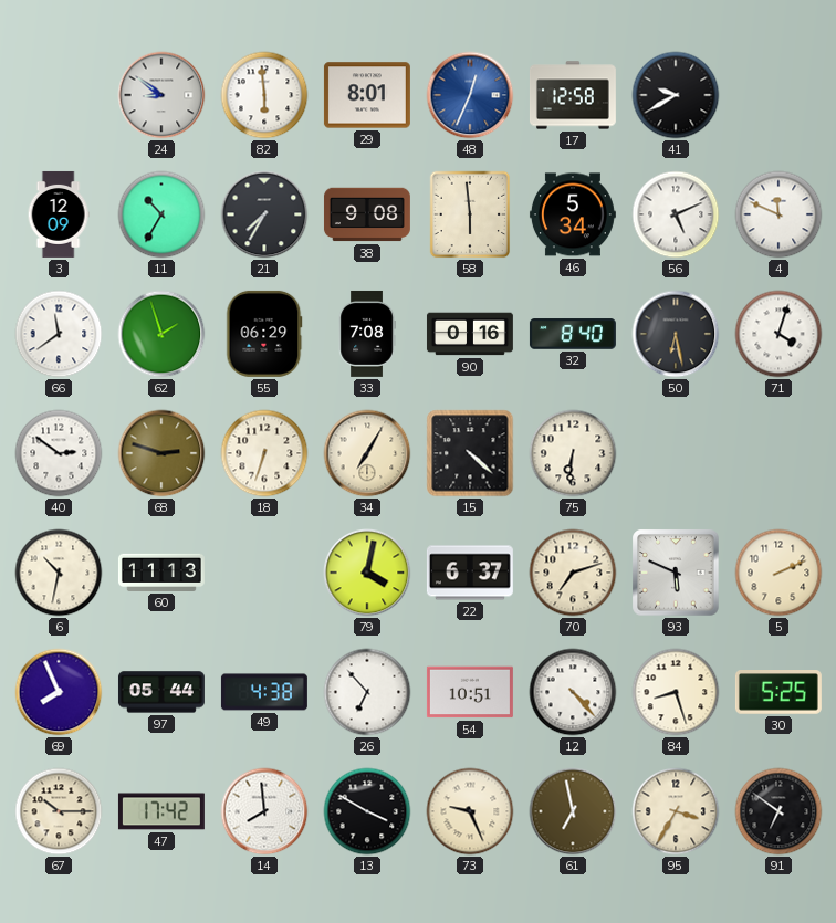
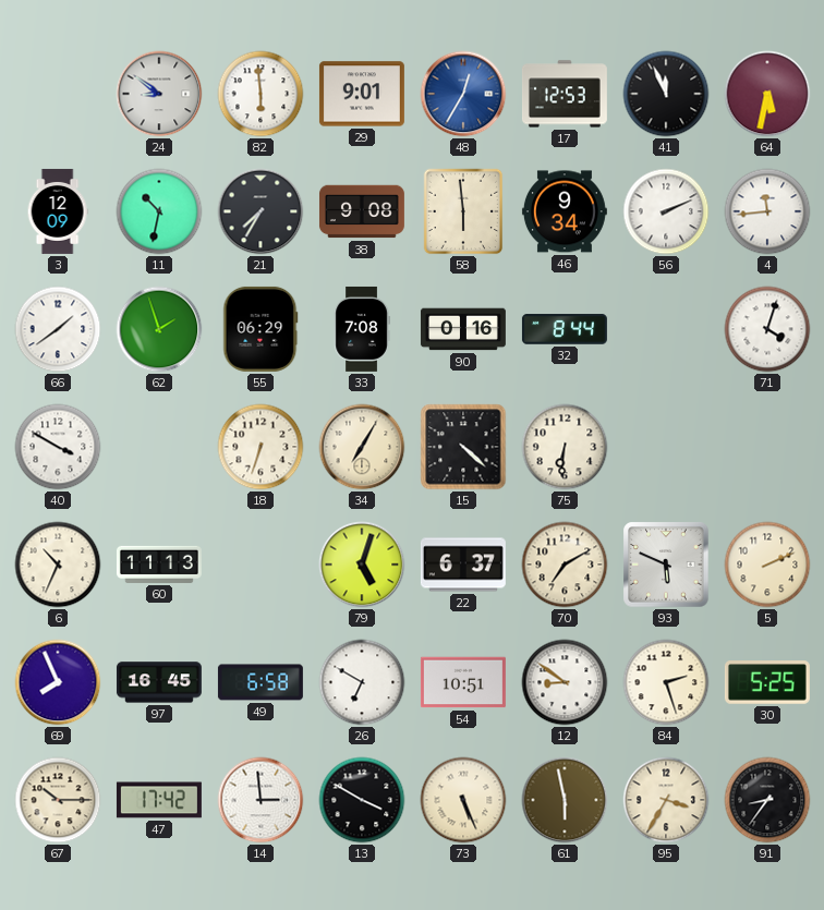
29: 8:01 -> 9:01 (362, 94)
48: 12:34 -> 12:35 (463, 94)
17: 12:58 -> 12:53 (565, 94)
41: 9:40 -> 11:56 (666, 94)
64: none -> 5:32 (767, 94)
11: 10:35 -> 10:32 (159, 211)
46: 5:34 -> 9:34 (565, 211)
56: 5:11 -> 2:11 (666, 211)
4: 11:49 -> 11:44 (767, 211)
66: 11:39 -> 1:39 (58, 329)
32: 8:40 -> 8:44 (565, 329)
50: 6:28 -> none (676, 334)
40: 2:51 -> 3:50 (58, 447)
68: 2:48 -> none (161, 453)
6: 10:32 -> 10:34 (58, 565)
79: 4:02 -> 5:03 (362, 565)
70: 7:12 -> 7:10 (565, 565)
97: 05:44 -> 16:45 (159, 682)
49: 4:38 -> 6:58 (260, 682)
26: 6:53 -> 6:50 (362, 682)
12: 4:23 -> 8:51 (565, 682)
84: 8:27 -> 2:27 (666, 682)
14: 7:59 -> 2:59 (260, 800)
73: 9:26 -> 5:26 (463, 800)
61: 6:58 -> 5:58 (565, 800)
91: 6:51 -> 8:36 (767, 800)
